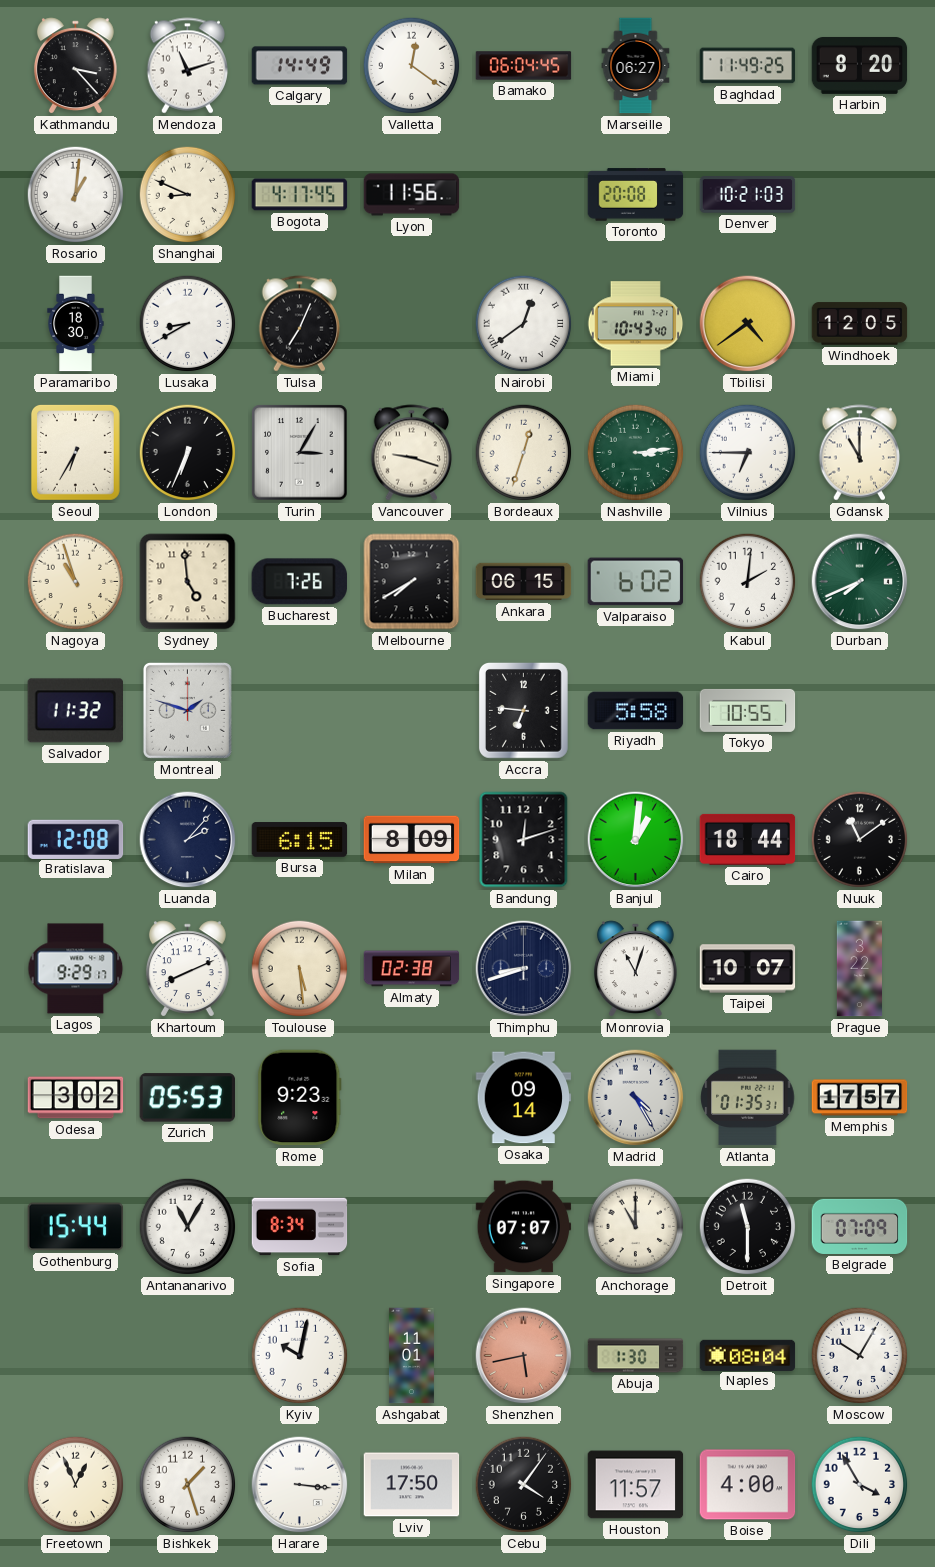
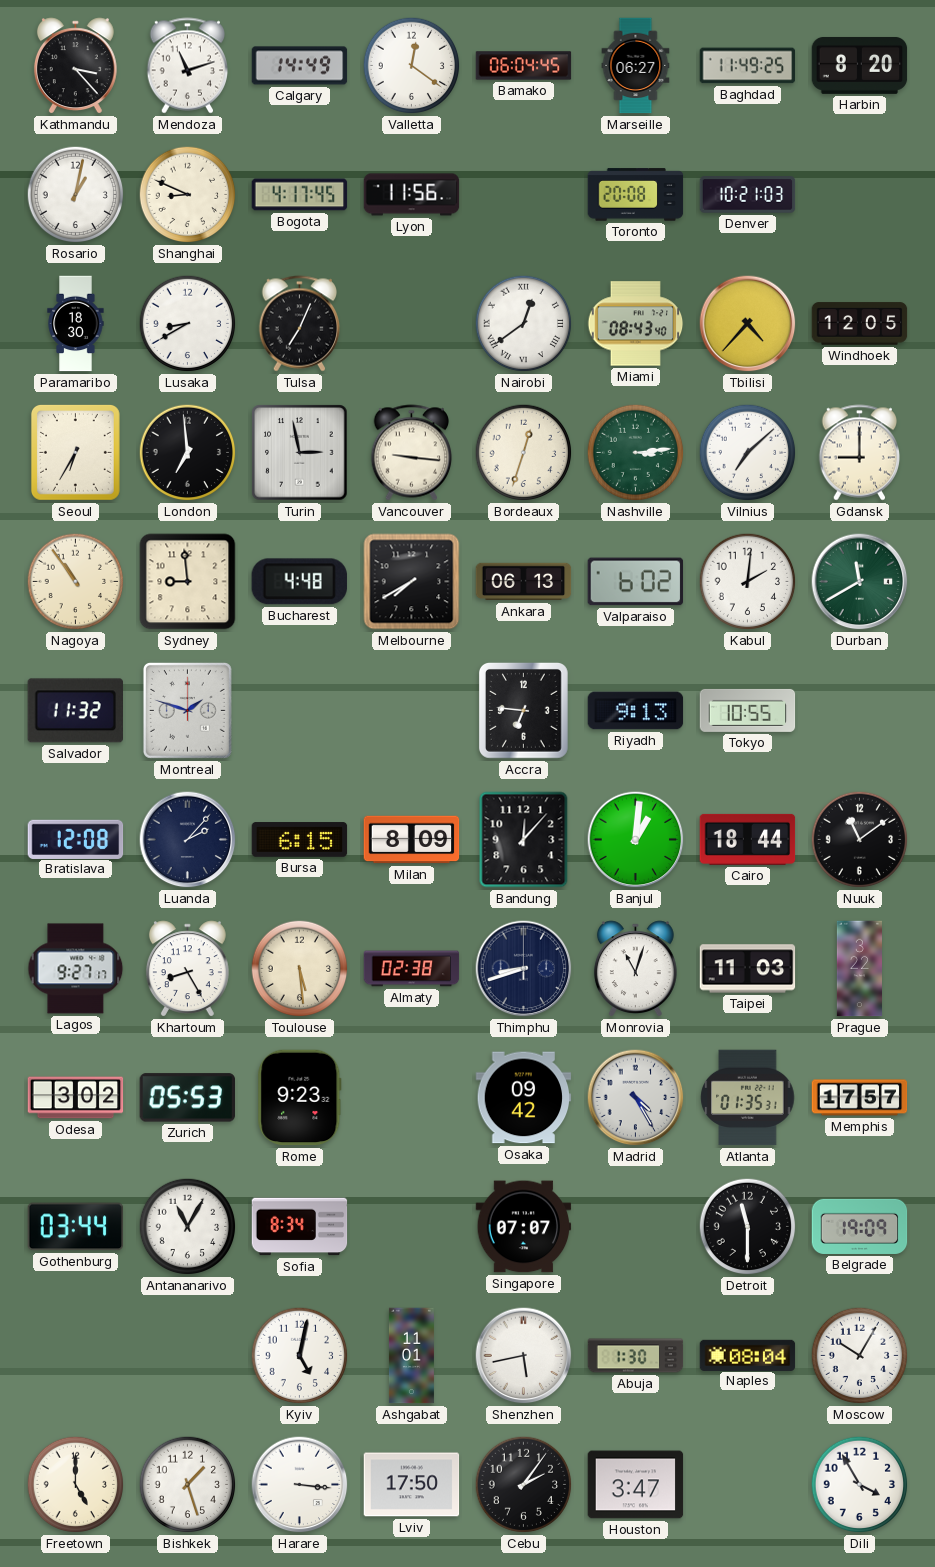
Rosario: 1:01 -> 1:02 (76, 195)
Miami: 10:43 -> 08:43 (636, 324)
Tbilisi: 4:39 -> 4:37 (748, 324)
London: 6:34 -> 6:59 (188, 453)
Turin: 3:05 -> 2:58 (300, 453)
Vancouver: 9:18 -> 9:16 (412, 453)
Vilnius: 6:45 -> 7:08 (748, 453)
Gdansk: 11:00 -> 9:00 (860, 453)
Nagoya: 10:57 -> 10:54 (76, 582)
Sydney: 4:59 -> 8:59 (188, 582)
Bucharest: 7:26 -> 4:48 (299, 582)
Ankara: 06:15 -> 06:13 (524, 582)
Durban: 7:41 -> 11:40 (860, 582)
Riyadh: 5:58 -> 9:13 (636, 711)
Bandung: 12:12 -> 12:07 (524, 840)
Lagos: 9:29 -> 9:27 (76, 969)
Khartoum: 8:11 -> 8:25 (187, 969)
Taipei: 10:07 -> 11:03 (748, 969)
Osaka: 09:14 -> 09:42 (524, 1098)
Gothenburg: 15:44 -> 03:44 (76, 1227)
Anchorage: 11:00 -> none (636, 1227)
Belgrade: 07:09 -> 19:09 (860, 1226)
Kyiv: 10:02 -> 5:02 (300, 1356)
Shenzhen dial: salmon -> white (524, 1356)
Freetown: 12:56 -> 5:00 (76, 1485)
Cebu: 4:06 -> 2:06 (524, 1485)
Houston: 11:57 -> 3:47 (636, 1485)
Boise: 4:00 -> none (748, 1485)
